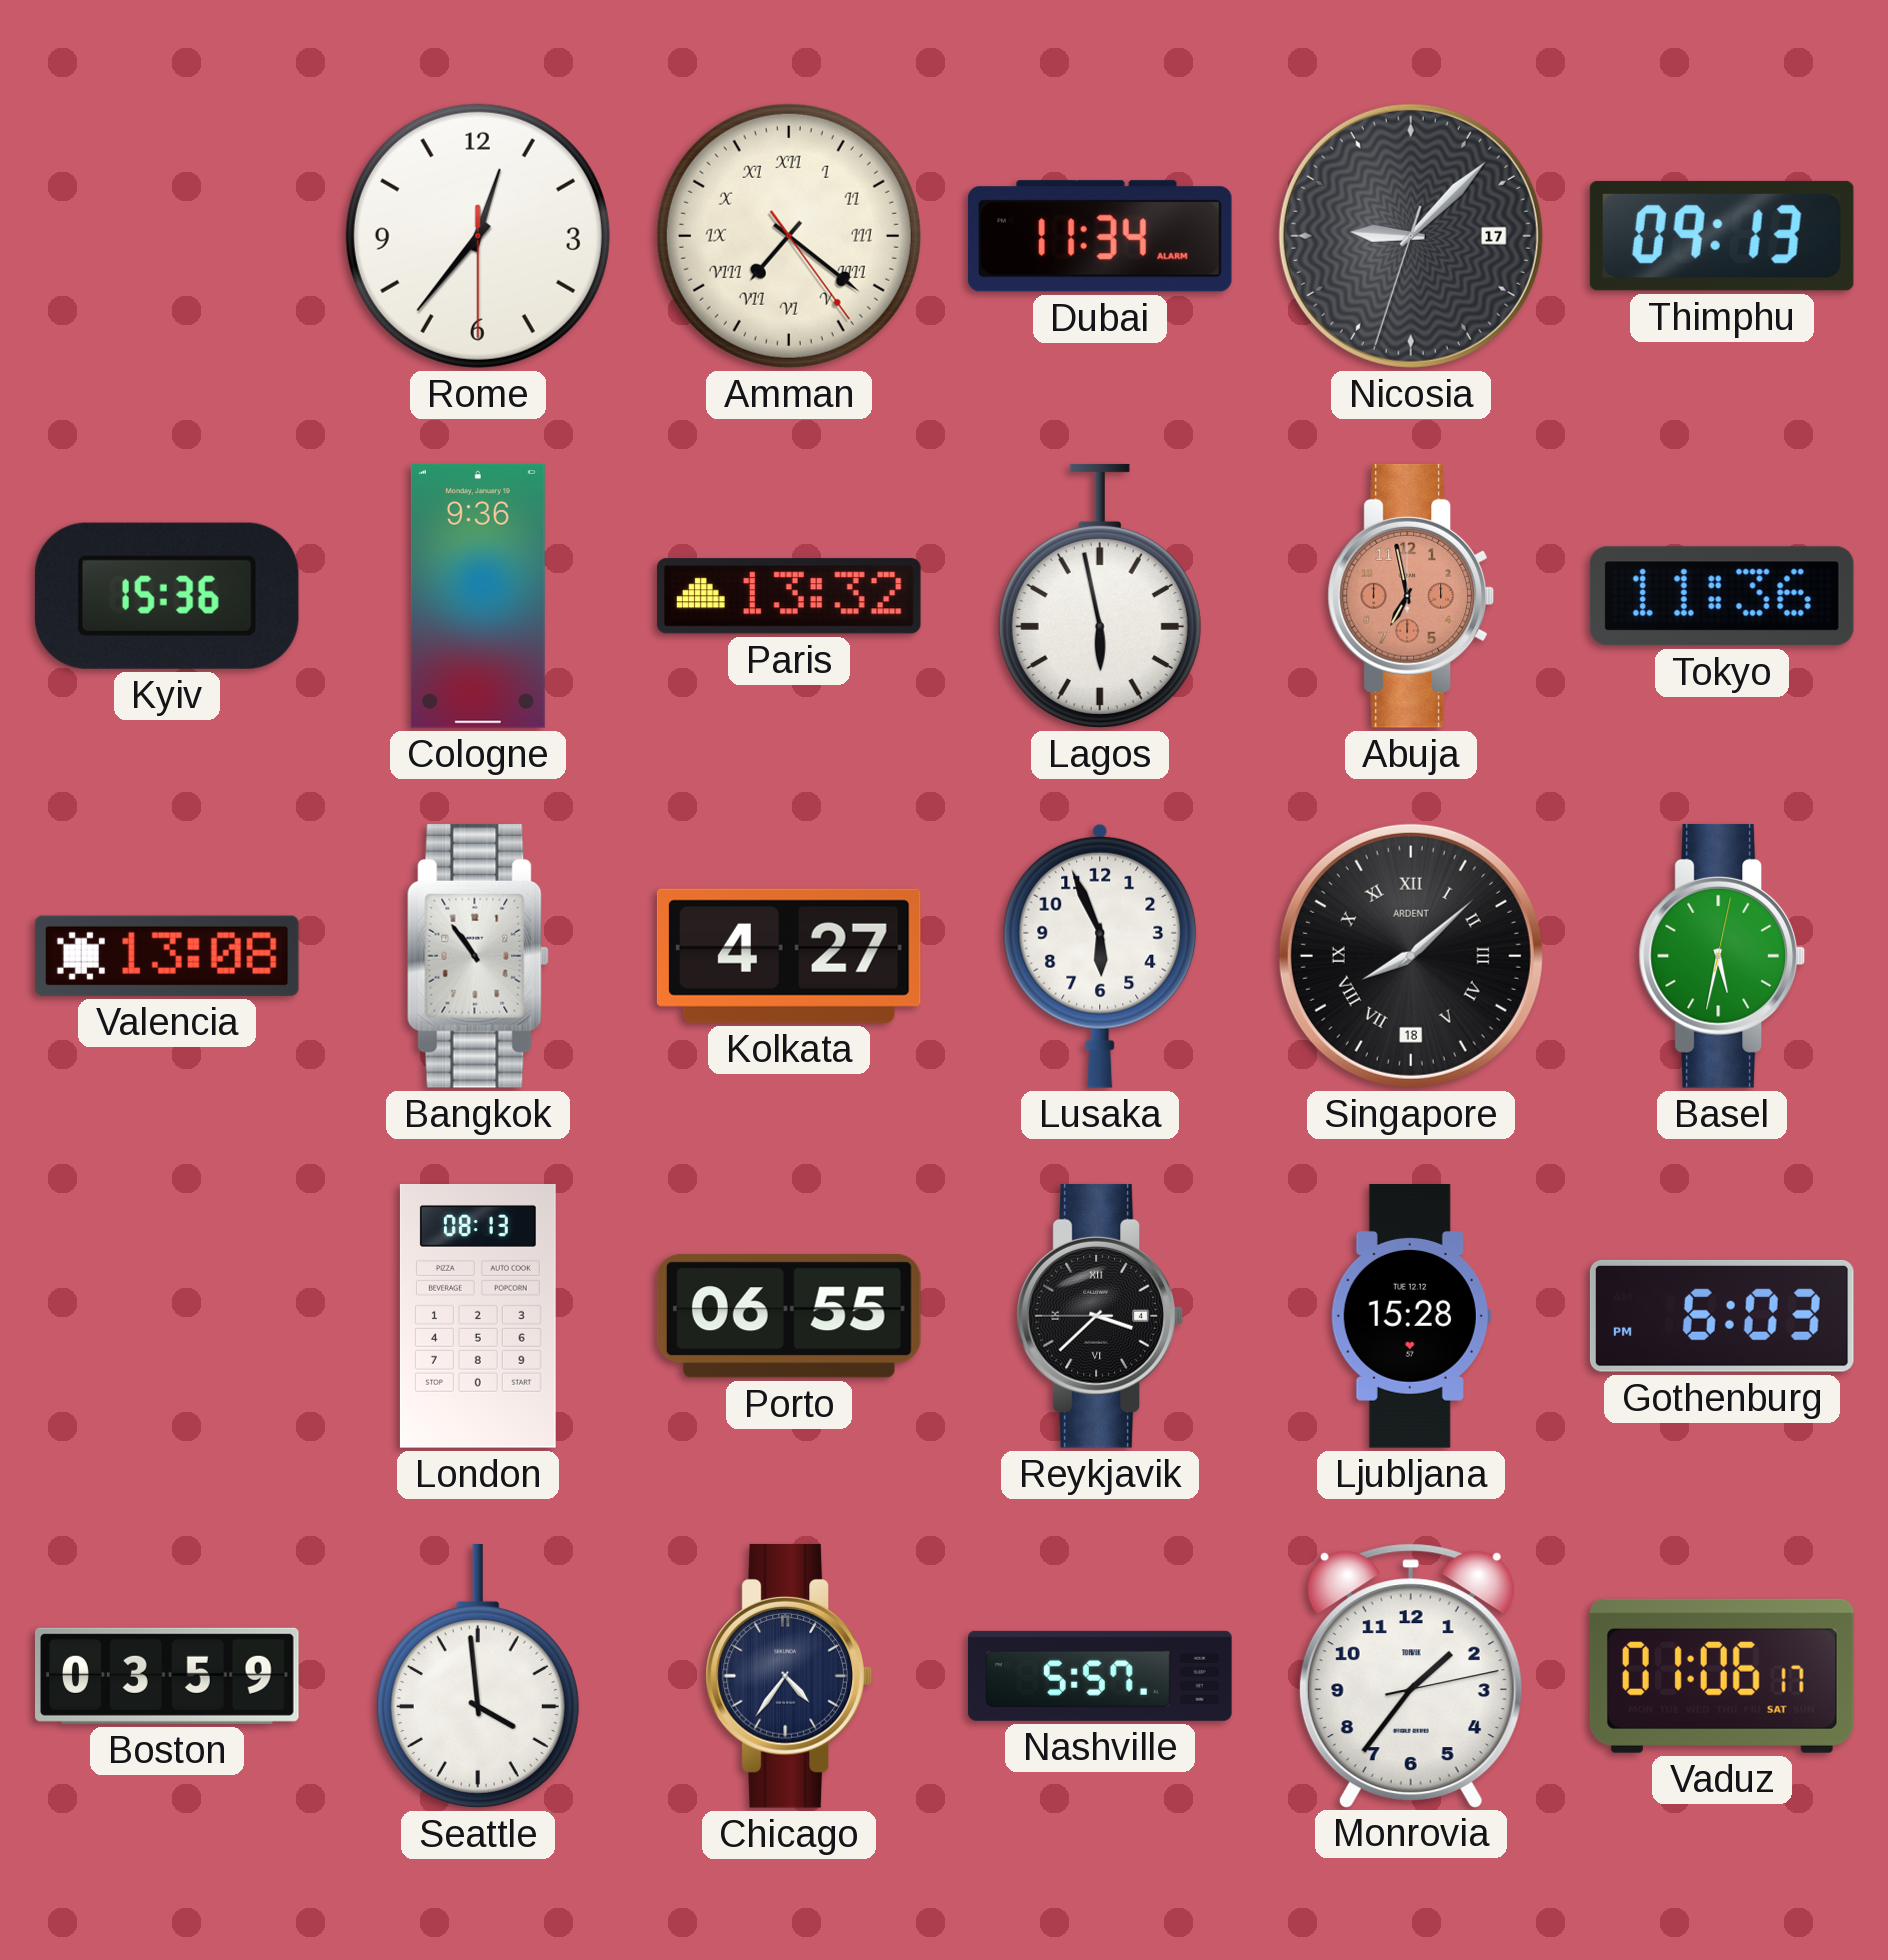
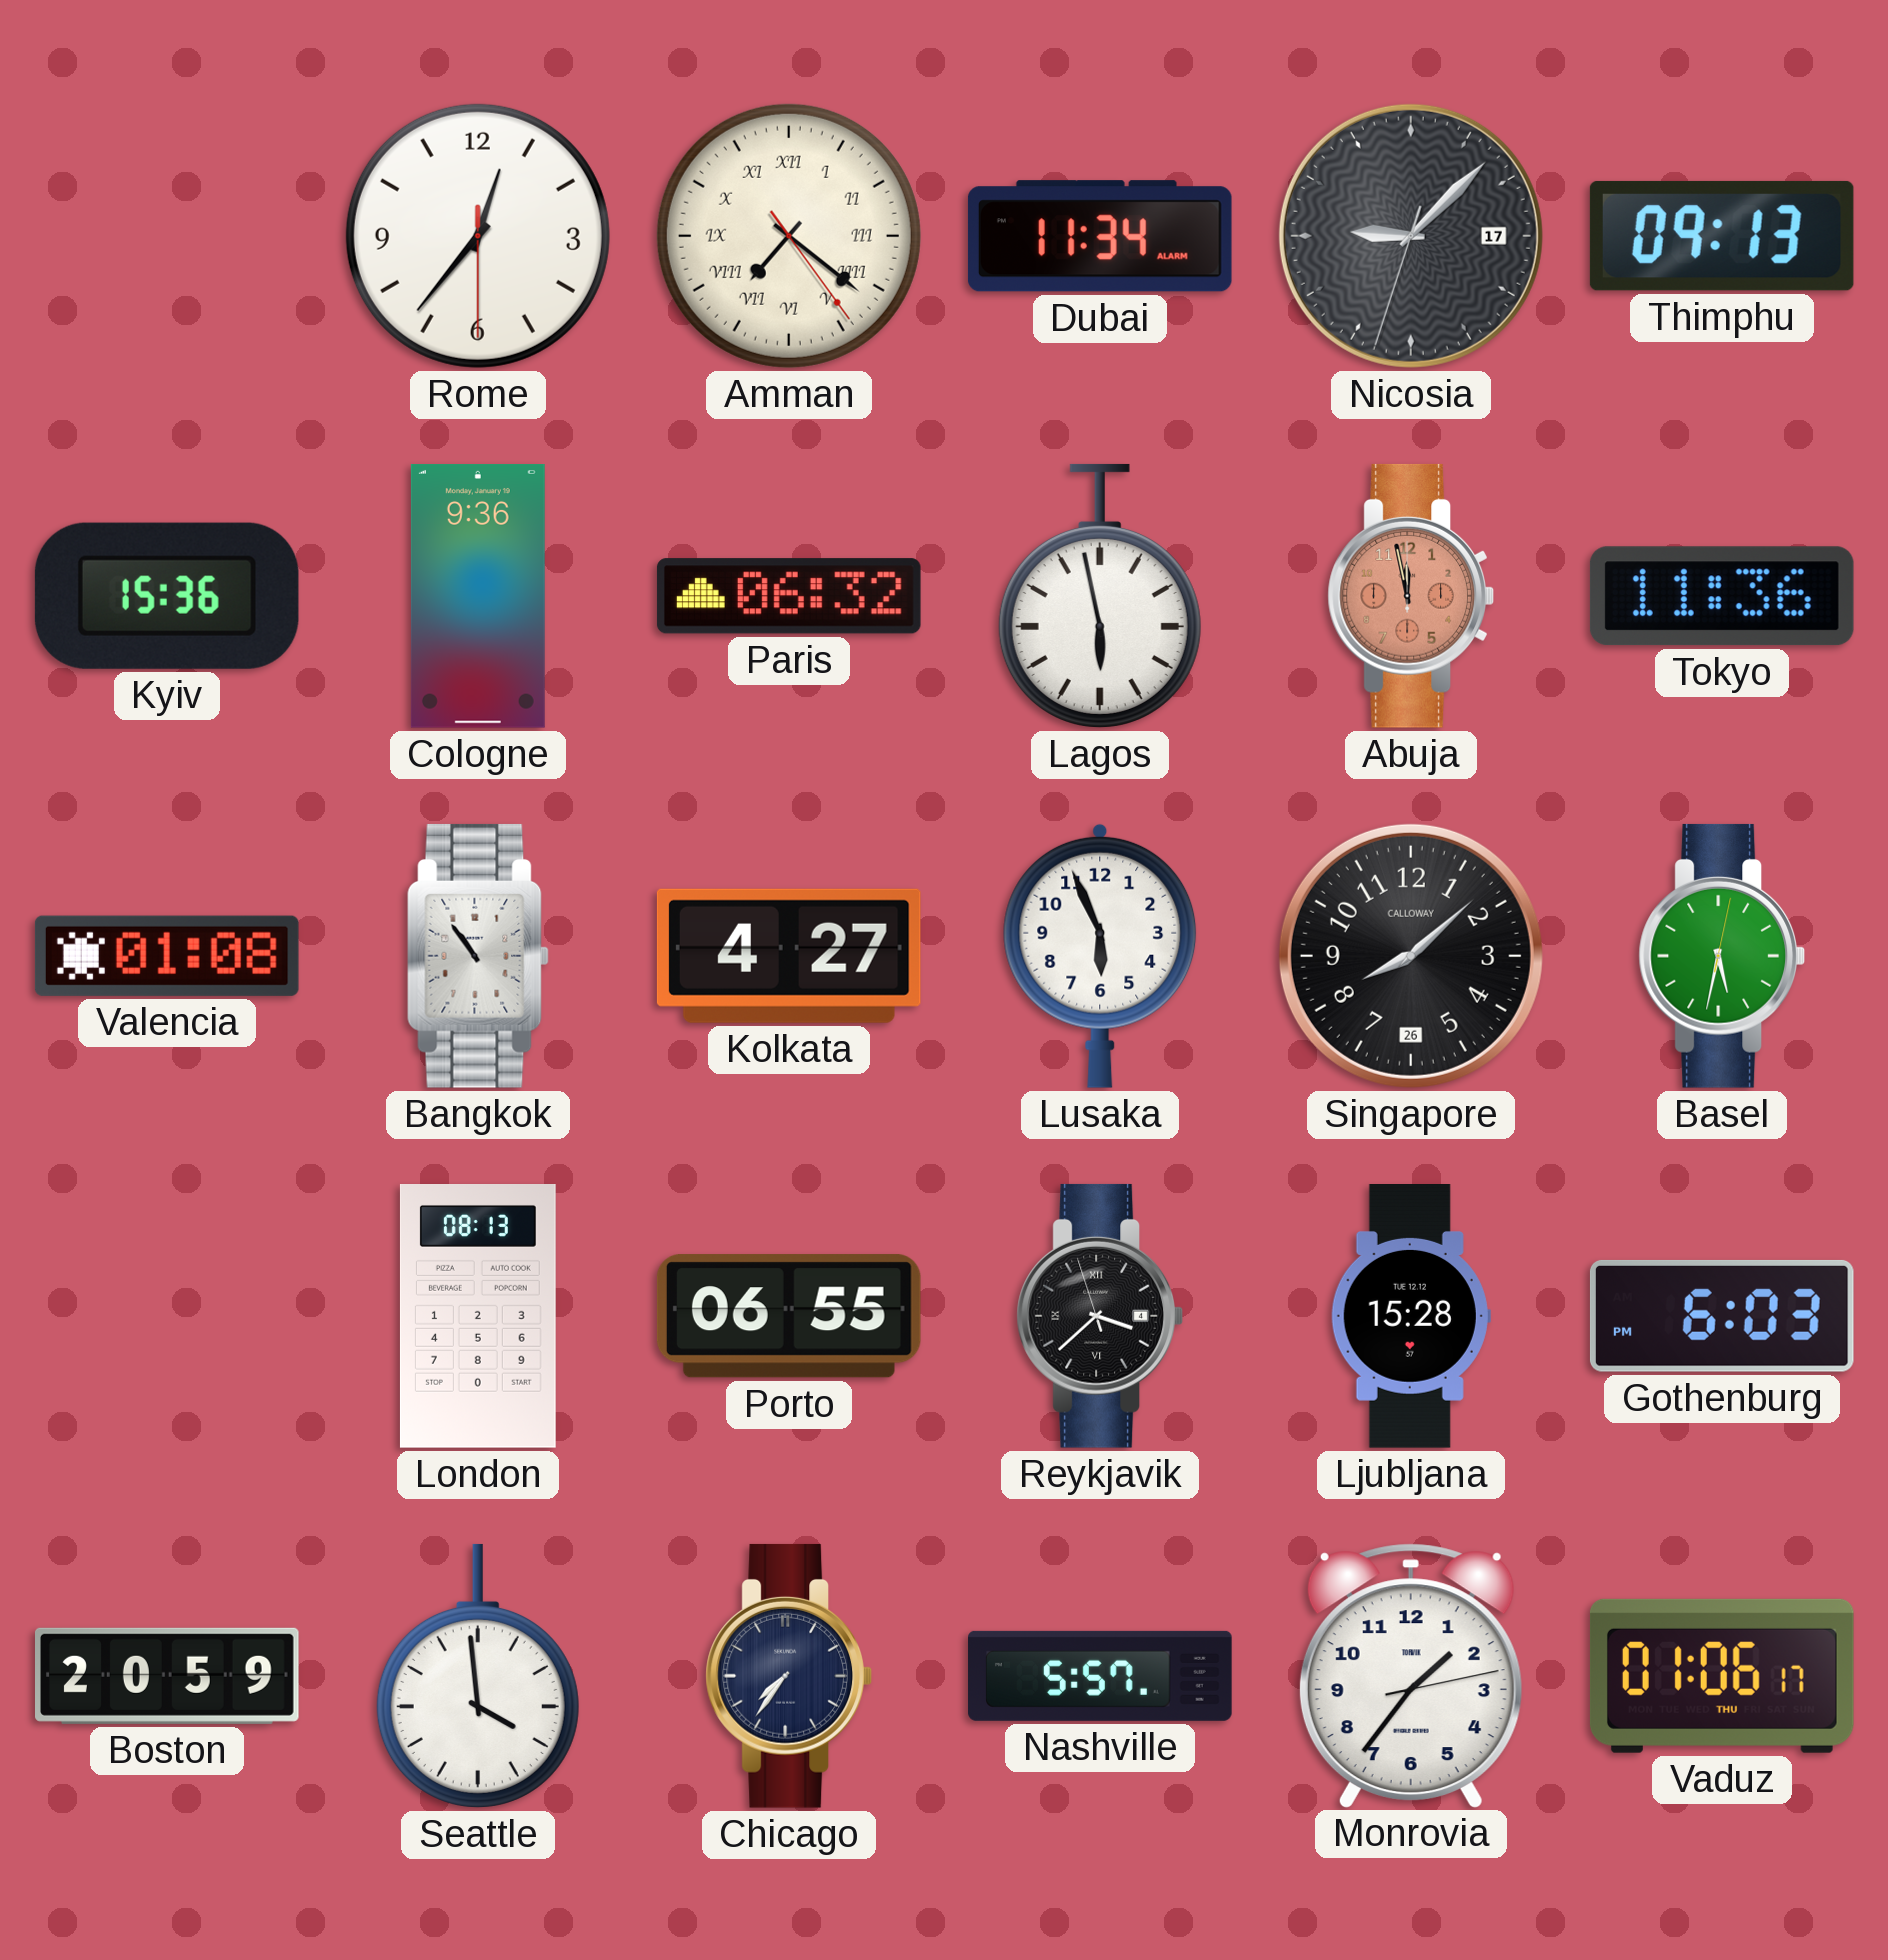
Paris: 13:32 -> 06:32 (789, 596)
Abuja: 6:58 -> 11:58 (1410, 596)
Valencia: 13:08 -> 01:08 (167, 956)
Singapore date: 18 -> 26 (1411, 956)
Singapore numerals: Roman -> Arabic (1411, 956)
Singapore brand: ARDENT -> CALLOWAY (1411, 956)
Reykjavik: 3:37:45 -> 3:37:57 (1099, 1316)
Boston: 03:59 -> 20:59 (168, 1676)
Chicago: 4:36 -> 7:36 (788, 1676)
Vaduz date: SAT -> THU (1722, 1676)
